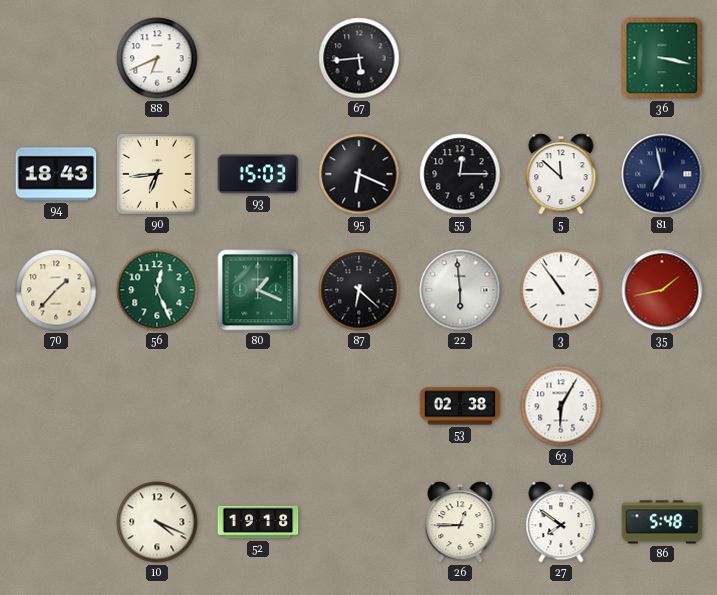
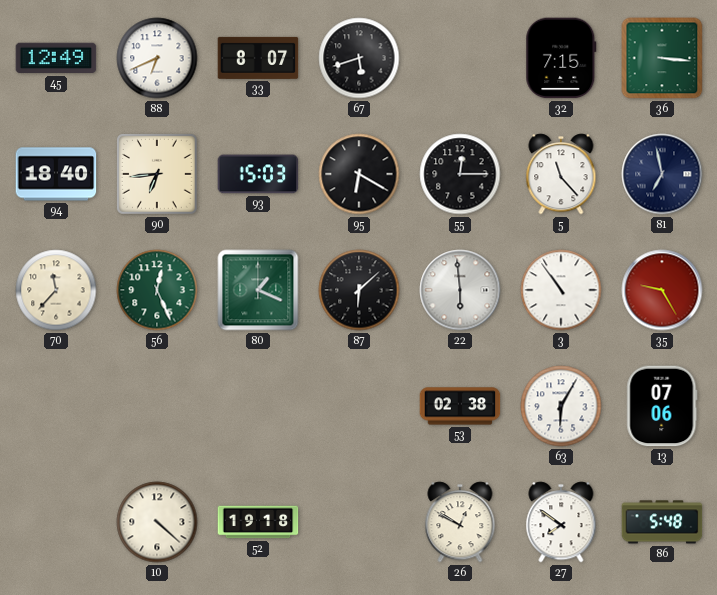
45: none -> 12:49 (56, 58)
33: none -> 8:07 (258, 58)
67: 5:44 -> 5:42 (359, 58)
32: none -> 7:15 (561, 58)
36: 3:17 -> 3:16 (662, 58)
94: 18:43 -> 18:40 (56, 174)
95: 6:19 -> 6:20 (359, 174)
5: 11:52 -> 11:23 (561, 174)
70: 1:37 -> 11:37 (56, 290)
87: 6:22 -> 6:08 (359, 290)
35: 1:43 -> 9:25 (662, 290)
13: none -> 07:06 (662, 406)
10: 4:19 -> 4:22 (157, 522)
26: 12:45 -> 12:50 (460, 522)
